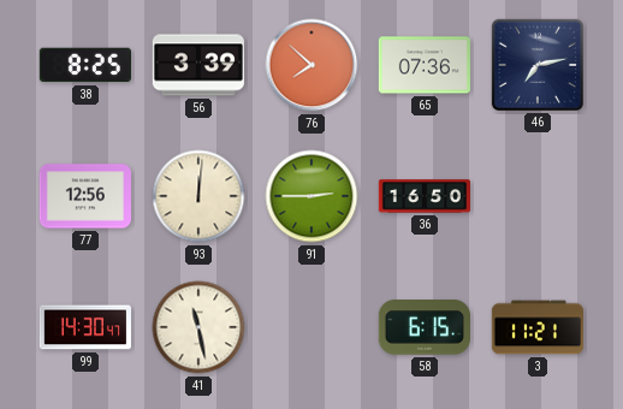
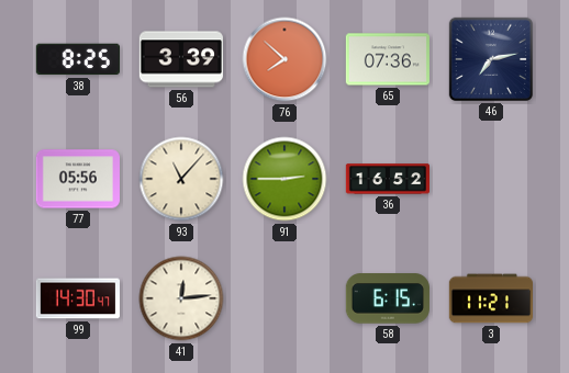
77: 12:56 -> 05:56 (77, 179)
93: 12:01 -> 11:07 (181, 179)
36: 16:50 -> 16:52 (387, 179)
41: 11:28 -> 12:14 (181, 298)
